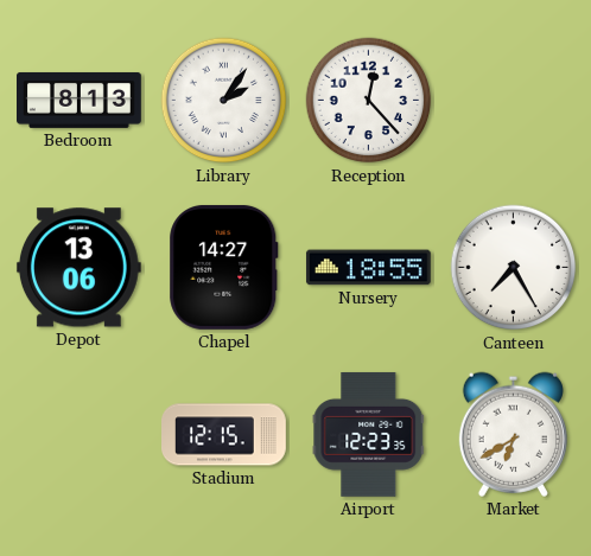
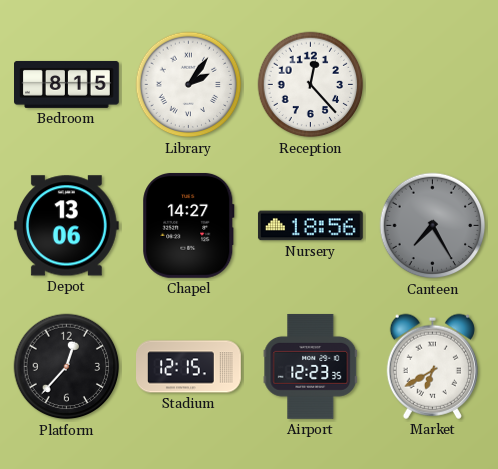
Bedroom: 8:13 -> 8:15 (67, 84)
Nursery: 18:55 -> 18:56 (310, 226)
Canteen dial: white -> grey (433, 226)
Platform: none -> 12:37 (67, 367)
